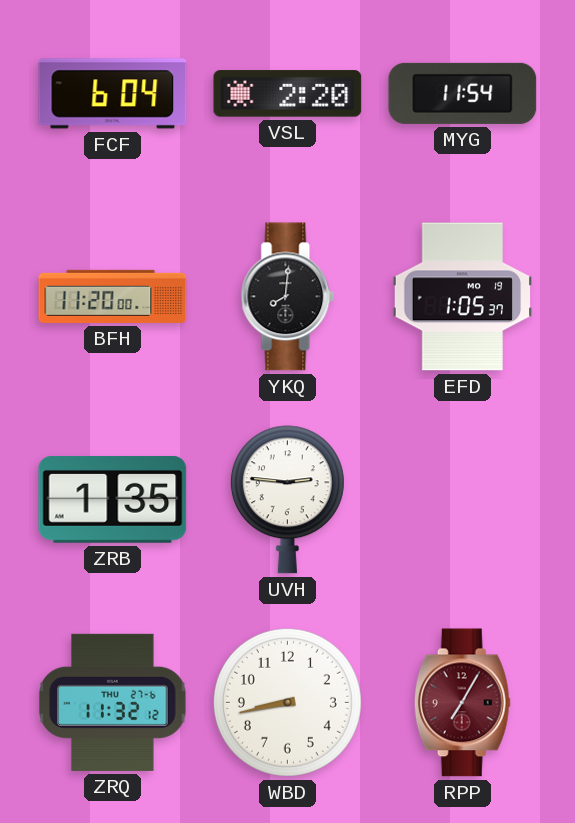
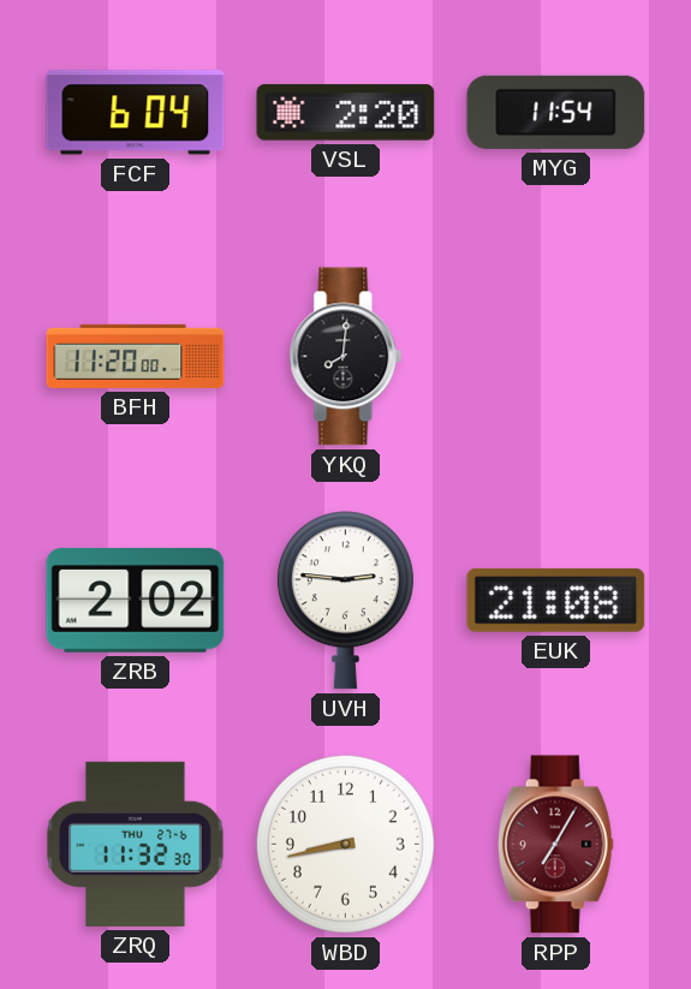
EFD: 1:05 -> none (463, 297)
ZRB: 1:35 -> 2:02 (136, 600)
EUK: none -> 21:08 (556, 600)
ZRQ: 11:32:12 -> 11:32:30 (136, 844)
